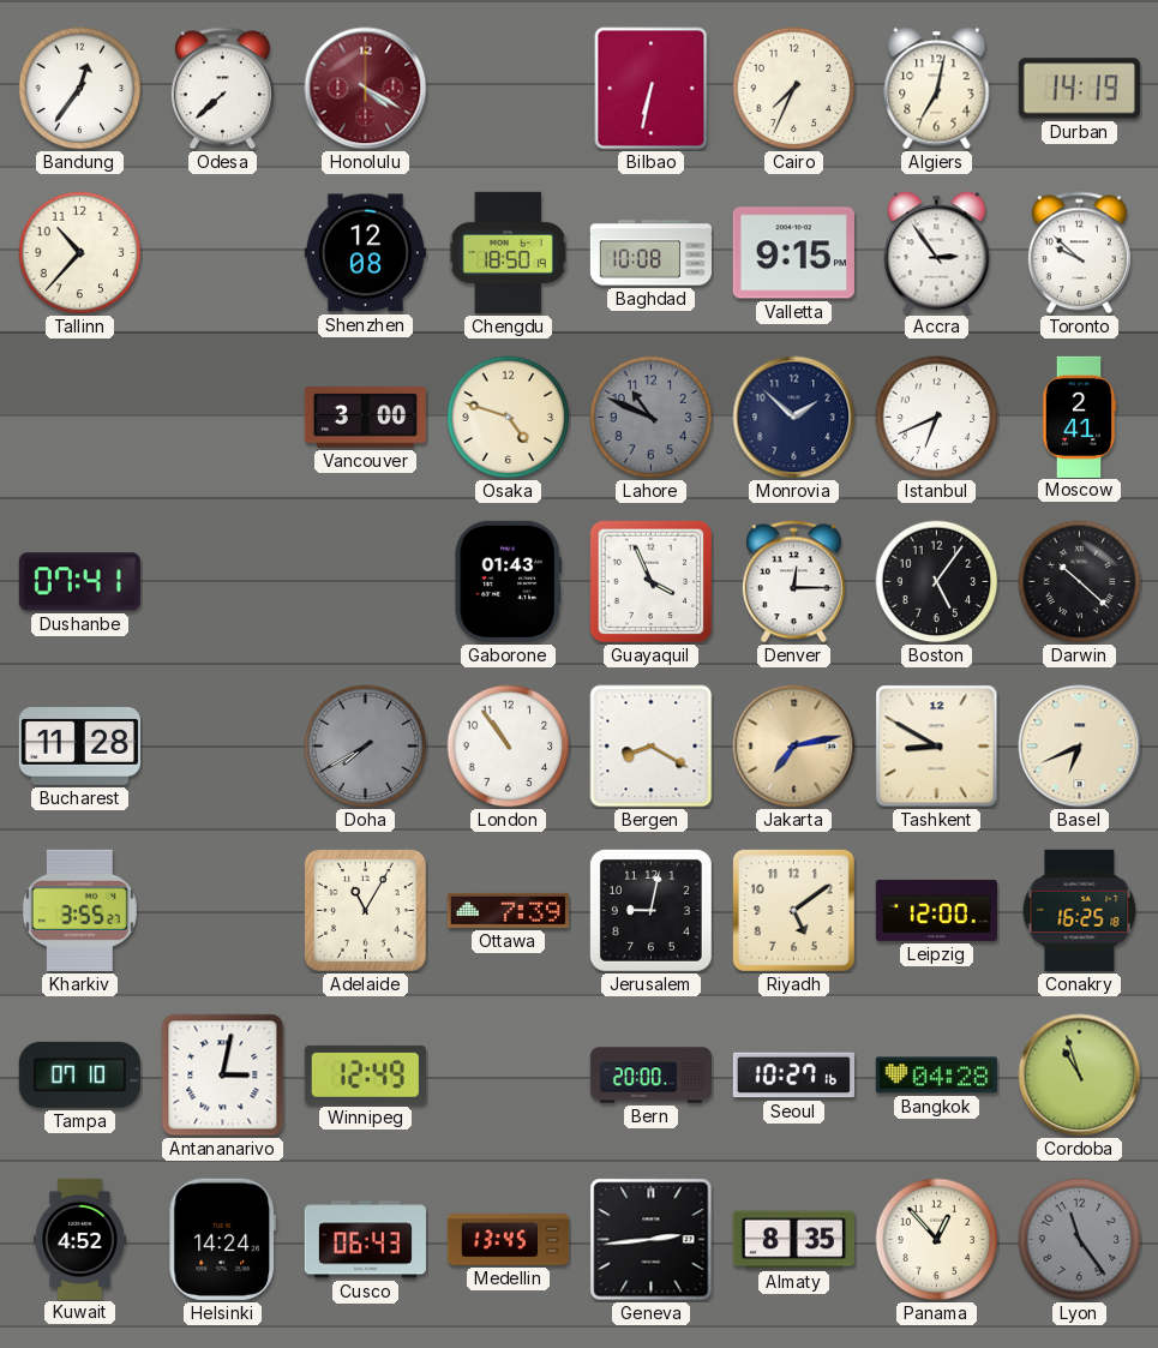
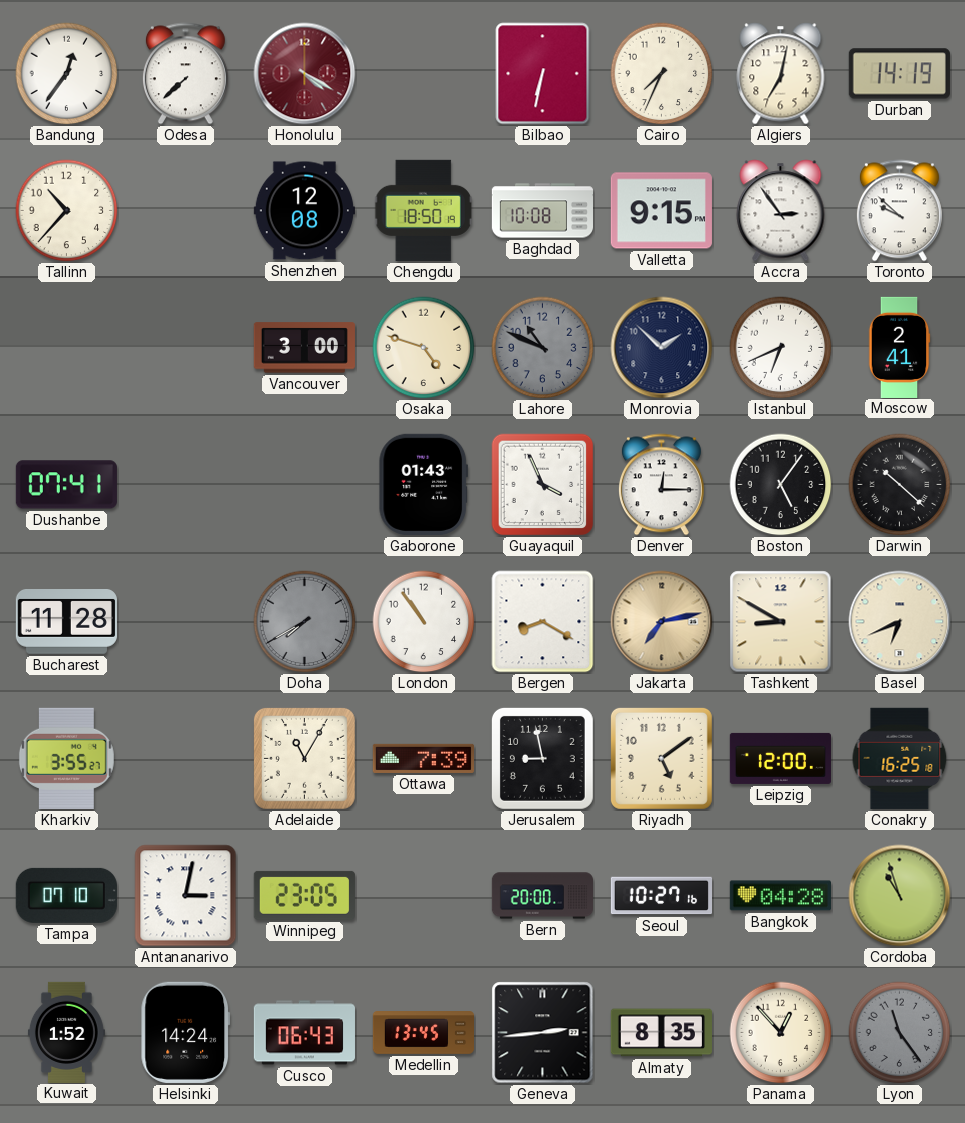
Jerusalem: 9:02 -> 8:58 (542, 758)
Winnipeg: 12:49 -> 23:05 (304, 895)
Kuwait: 4:52 -> 1:52 (66, 1032)
